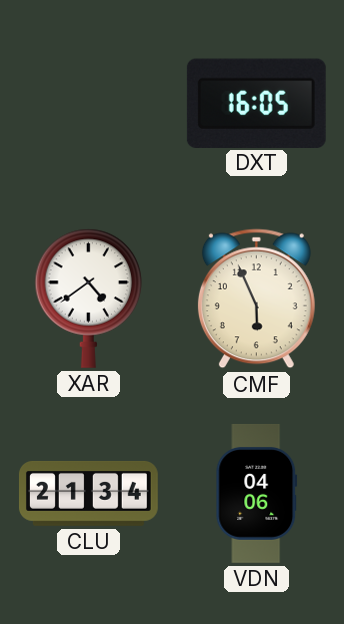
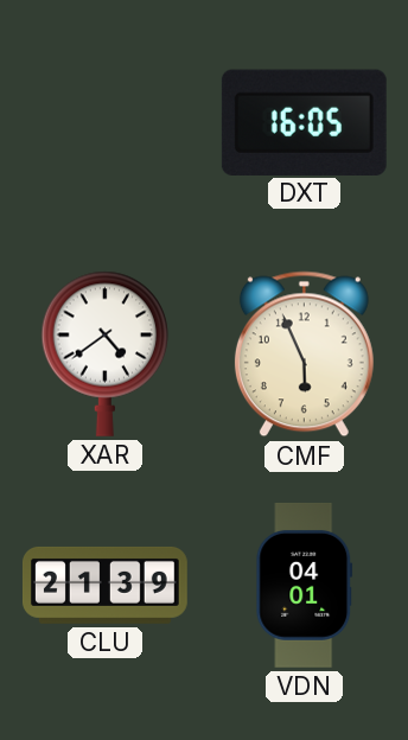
CLU: 21:34 -> 21:39 (104, 585)
VDN: 04:06 -> 04:01 (305, 585)
